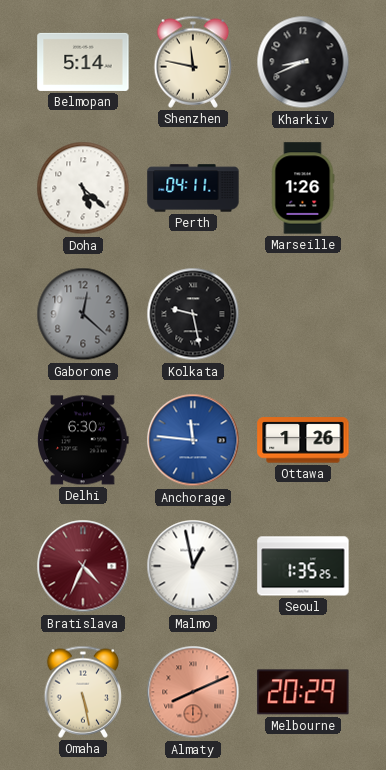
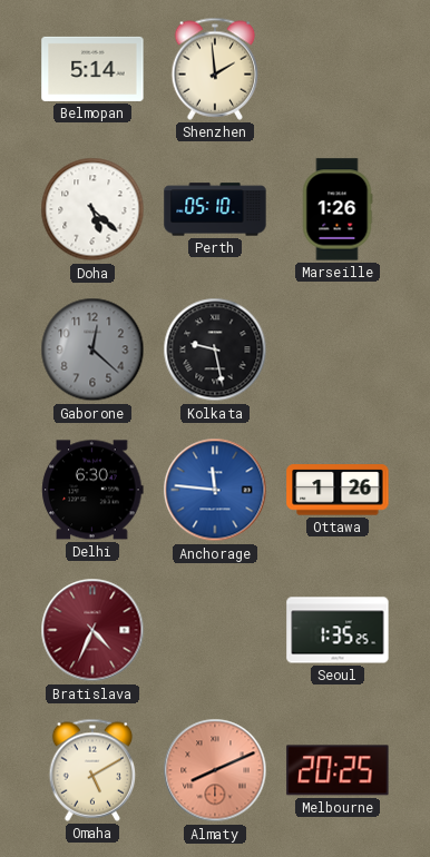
Shenzhen: 11:47 -> 1:59 (215, 69)
Kharkiv: 8:41 -> none (303, 62)
Perth: 04:11 -> 05:10 (215, 209)
Malmo: 12:58 -> none (193, 566)
Omaha: 5:28 -> 5:10 (92, 770)
Melbourne: 20:29 -> 20:25 (338, 770)
